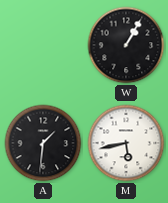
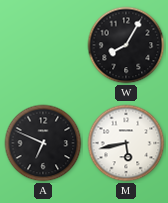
W: 1:05 -> 8:05 (126, 45)
A: 1:31 -> 6:49 (43, 143)
